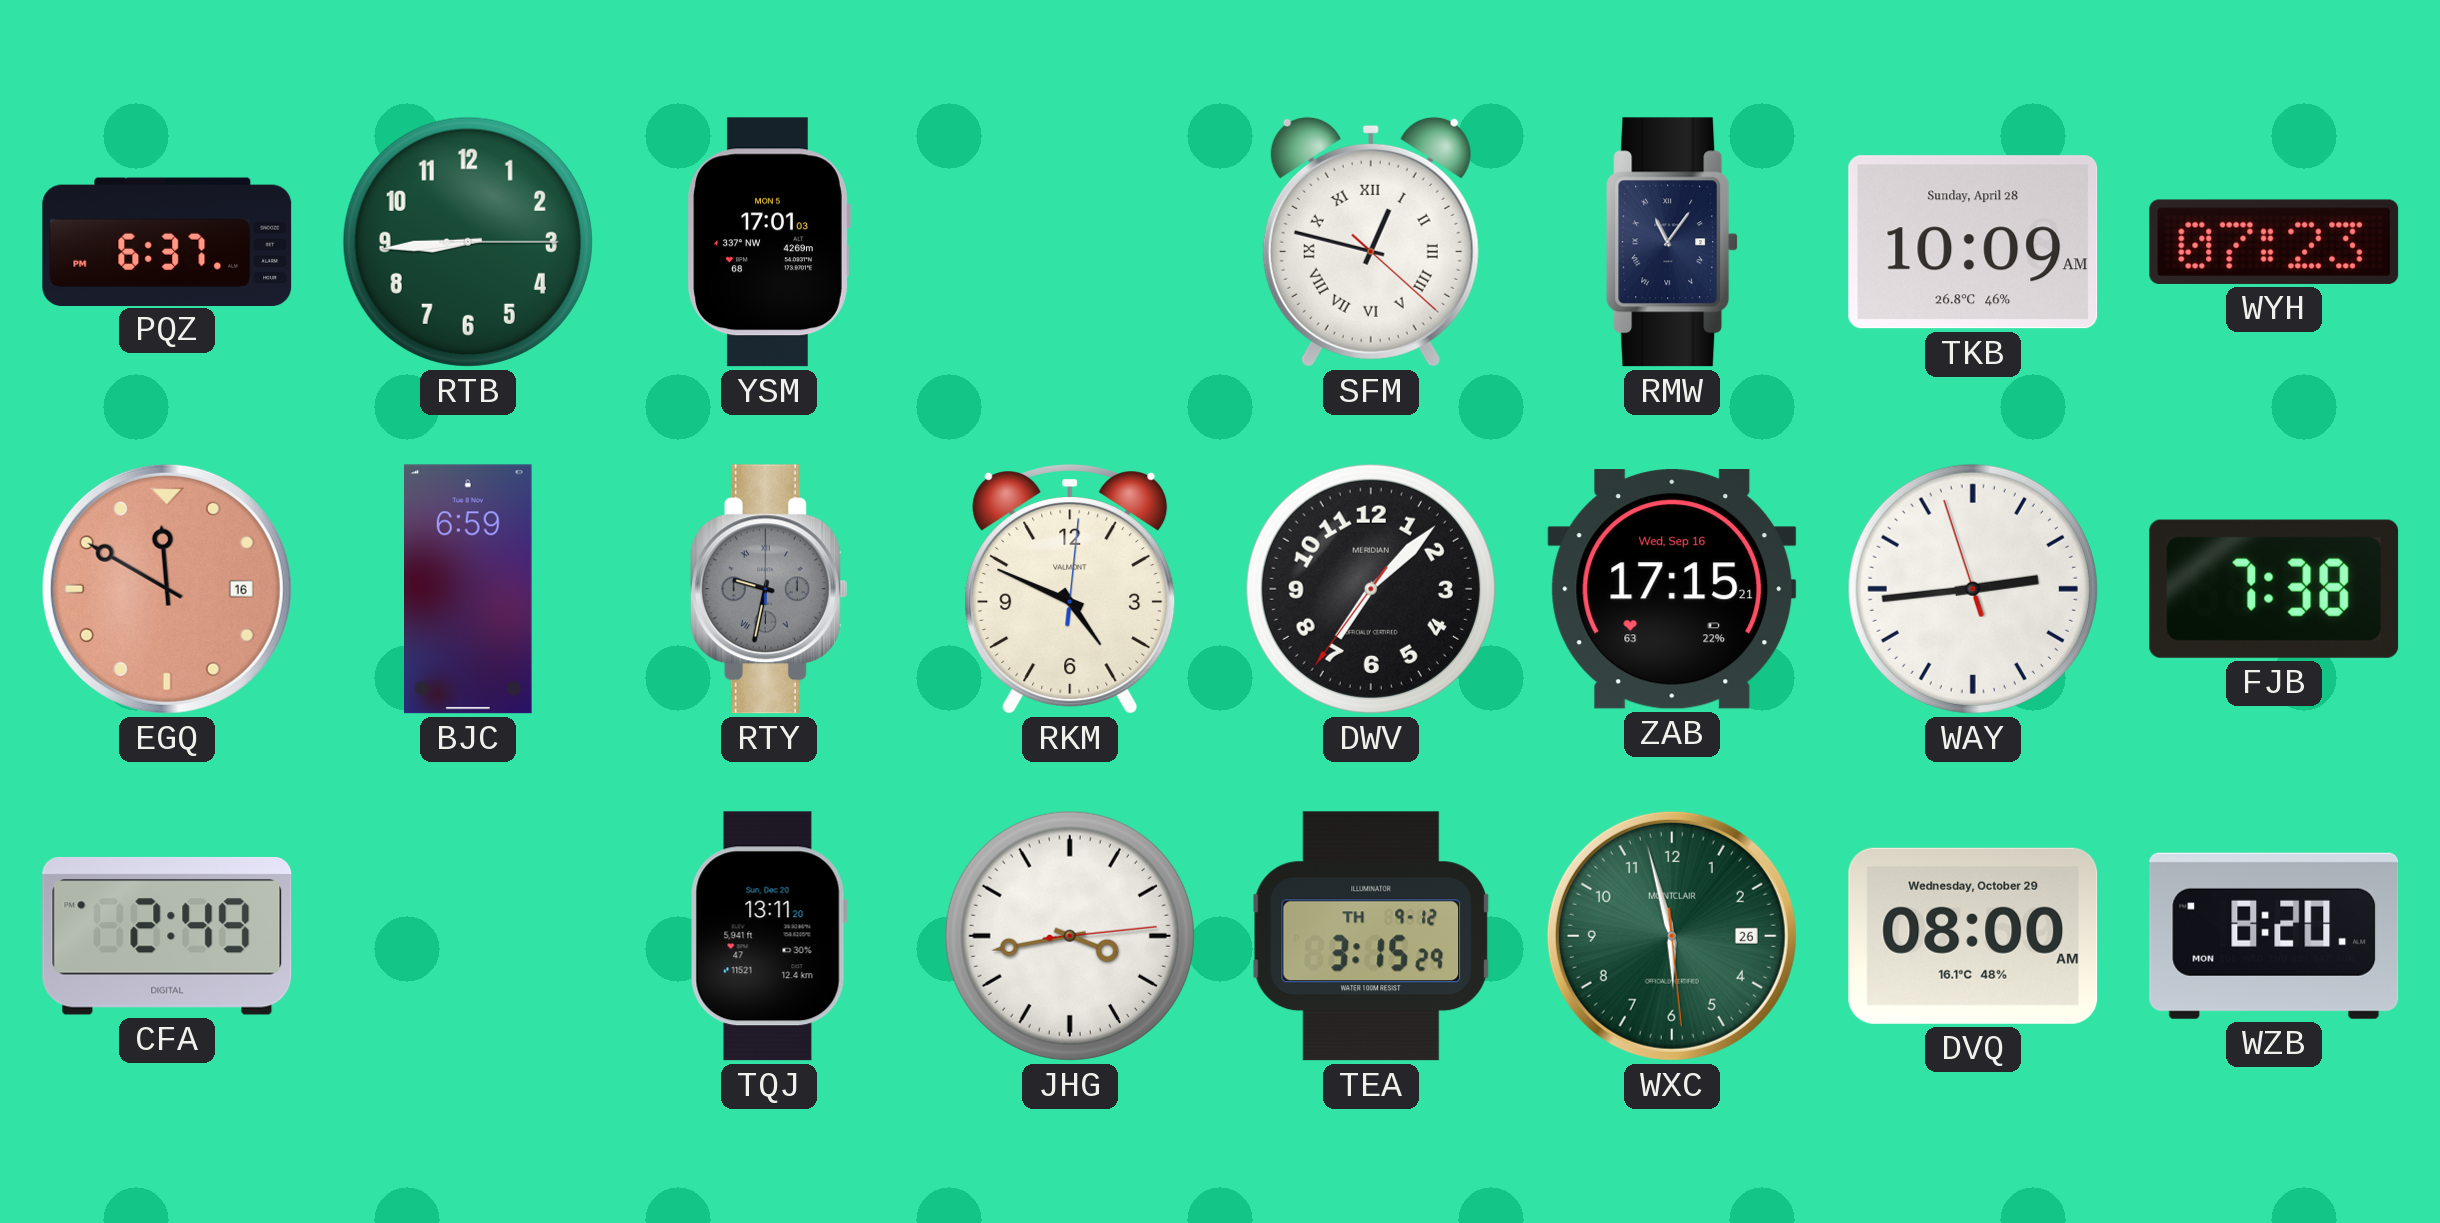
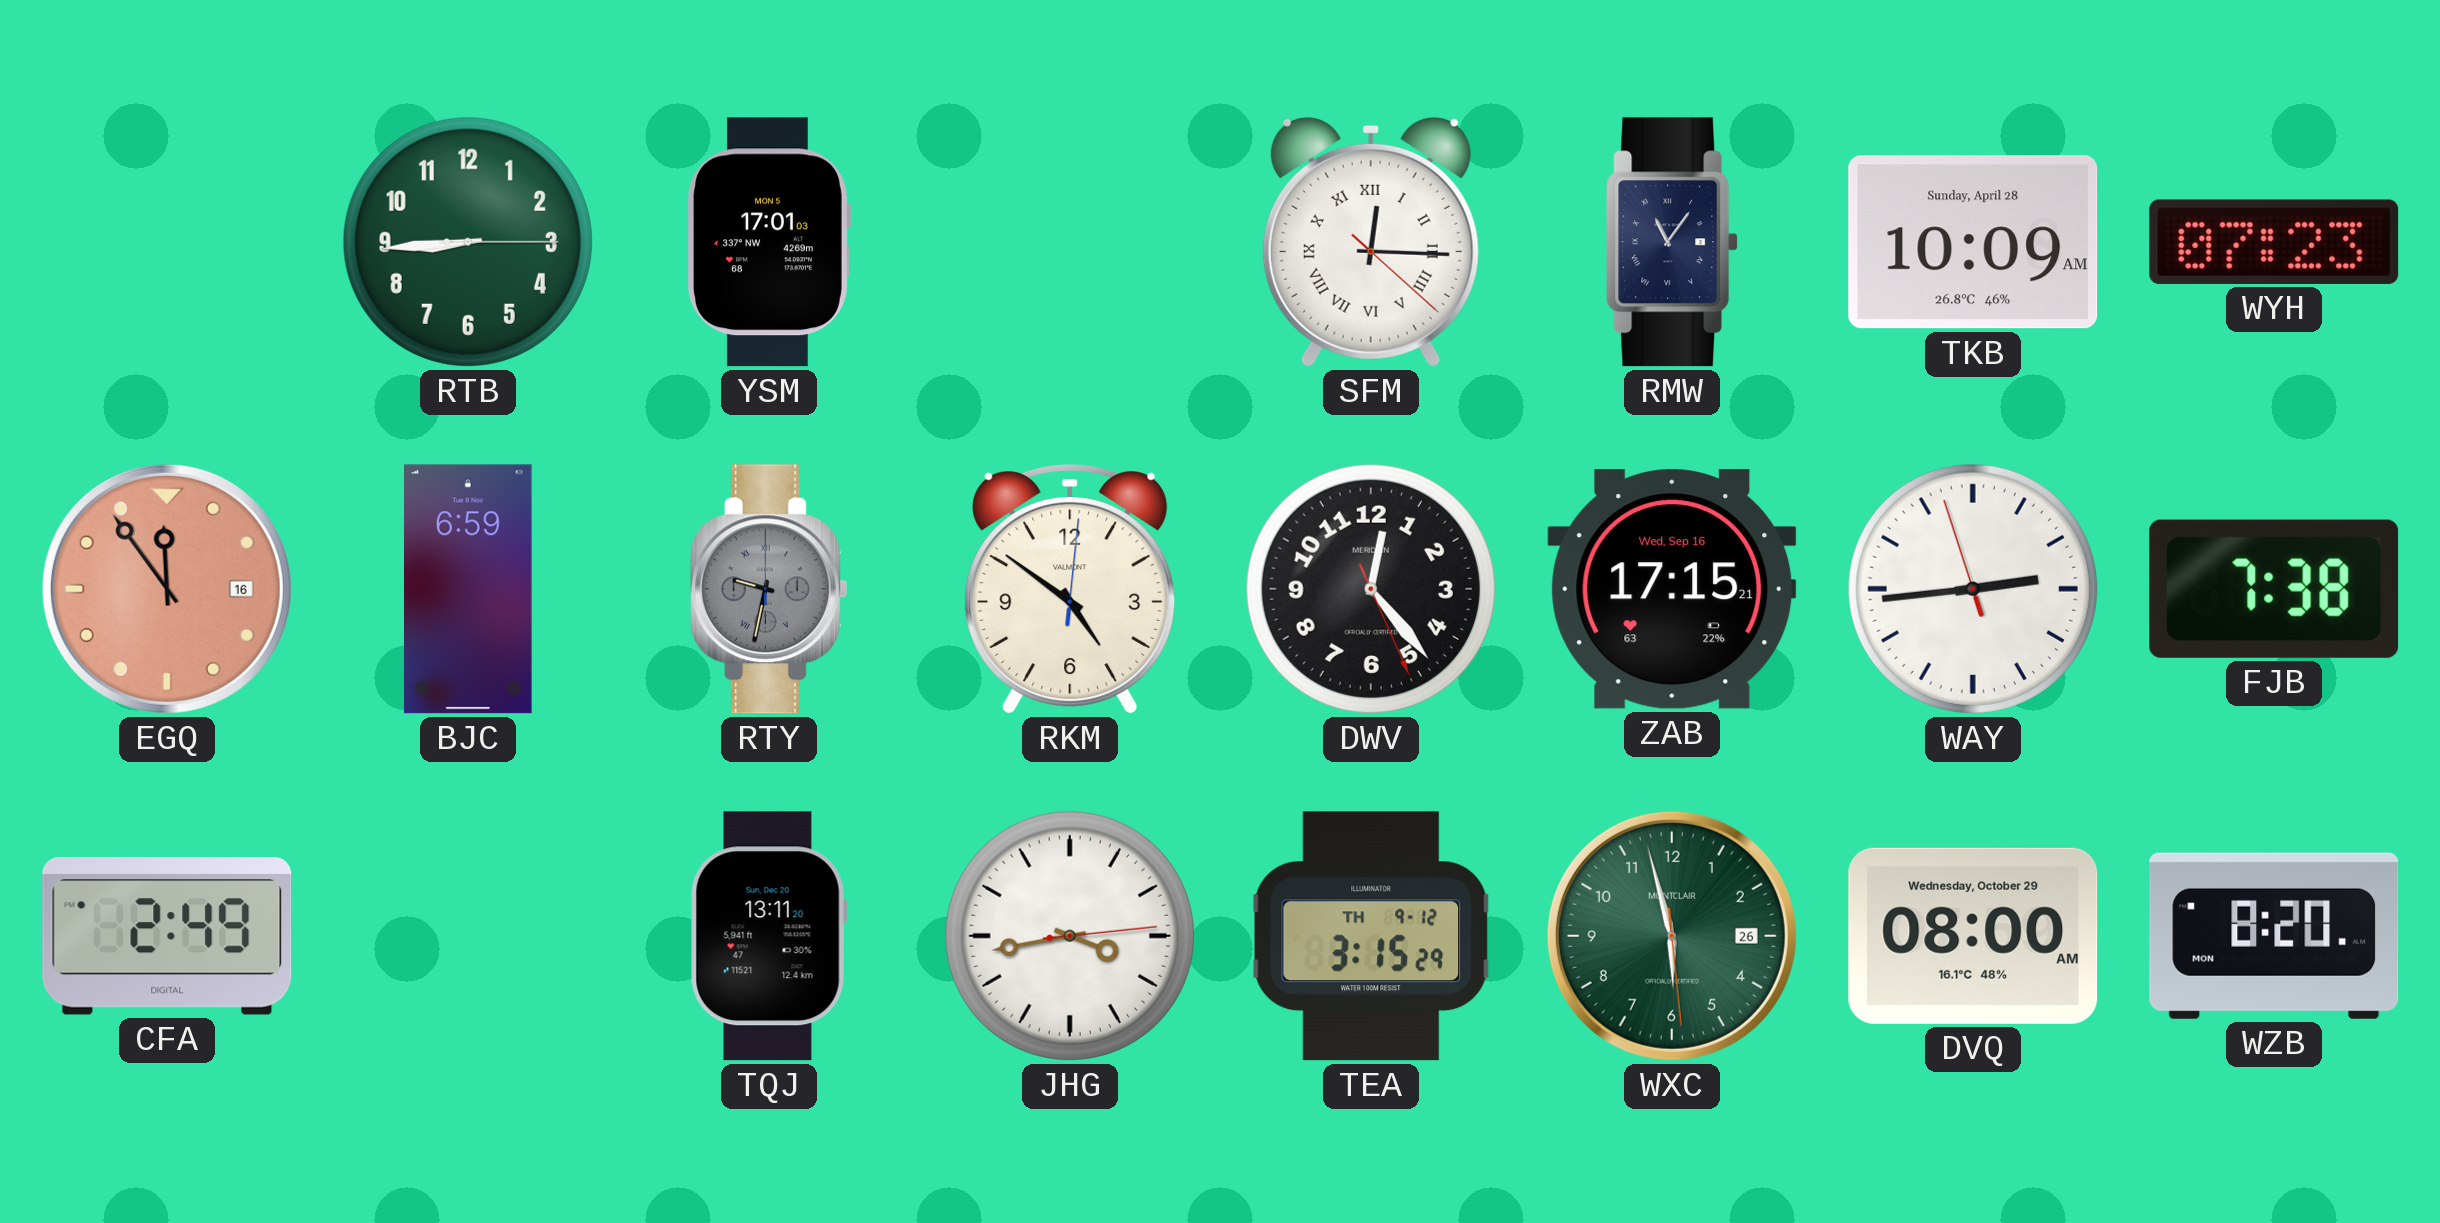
PQZ: 6:37 -> none (167, 241)
SFM: 12:47 -> 12:15 (1371, 242)
EGQ: 11:50 -> 11:54 (167, 589)
RKM: 4:49 -> 4:51 (1070, 589)
DWV: 7:07 -> 12:23 (1371, 589)
